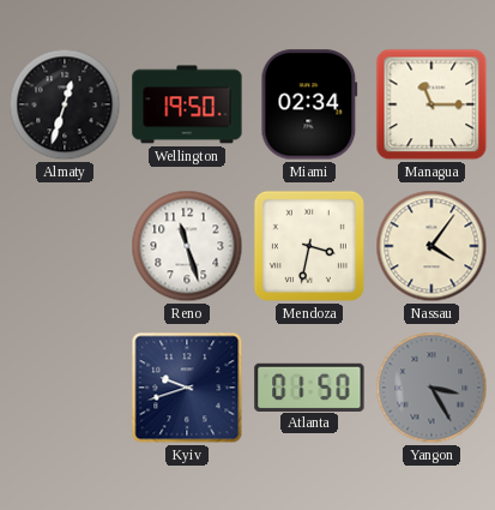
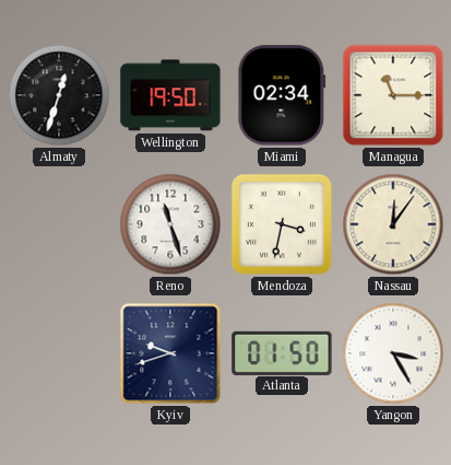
Nassau: 4:06 -> 12:06 (393, 224)
Yangon dial: grey -> white (393, 353)
